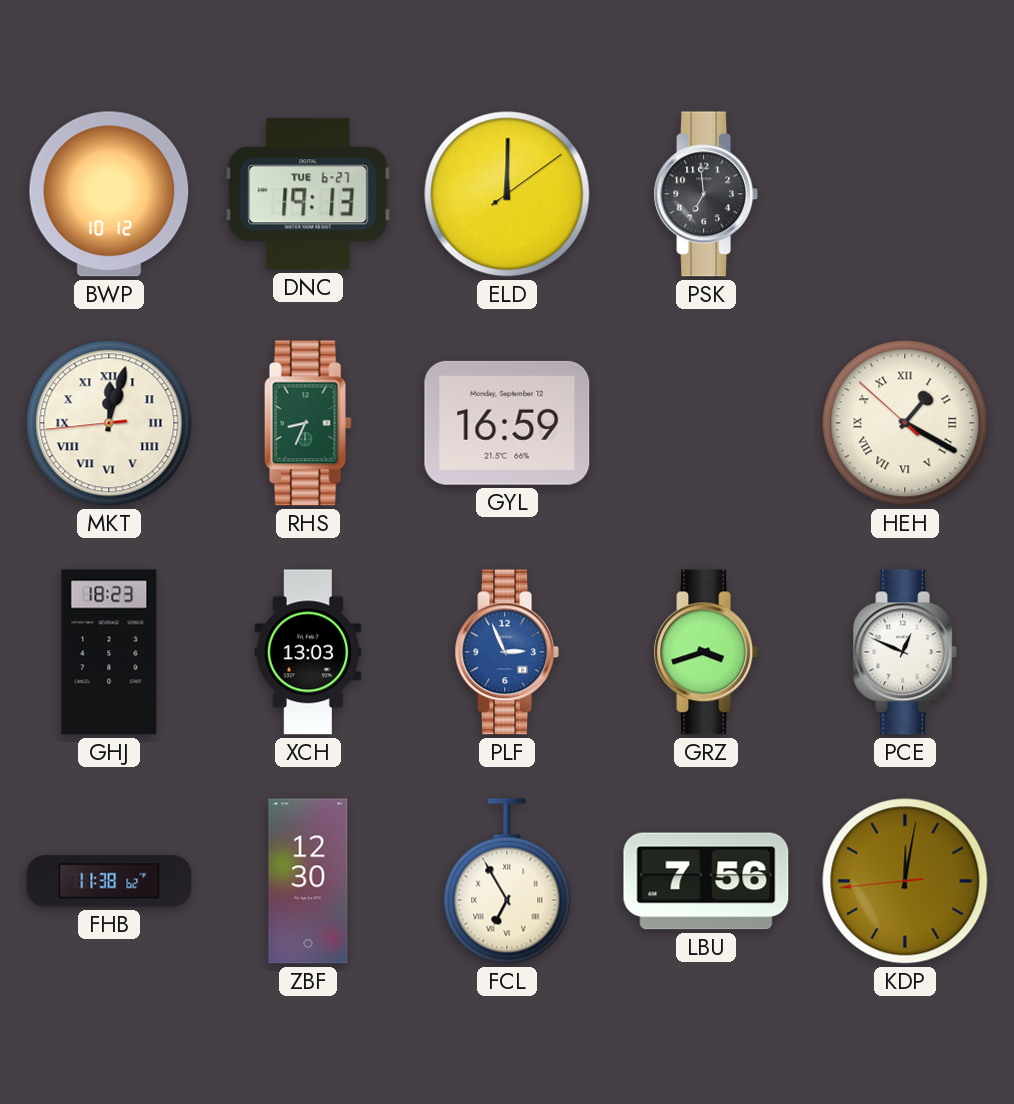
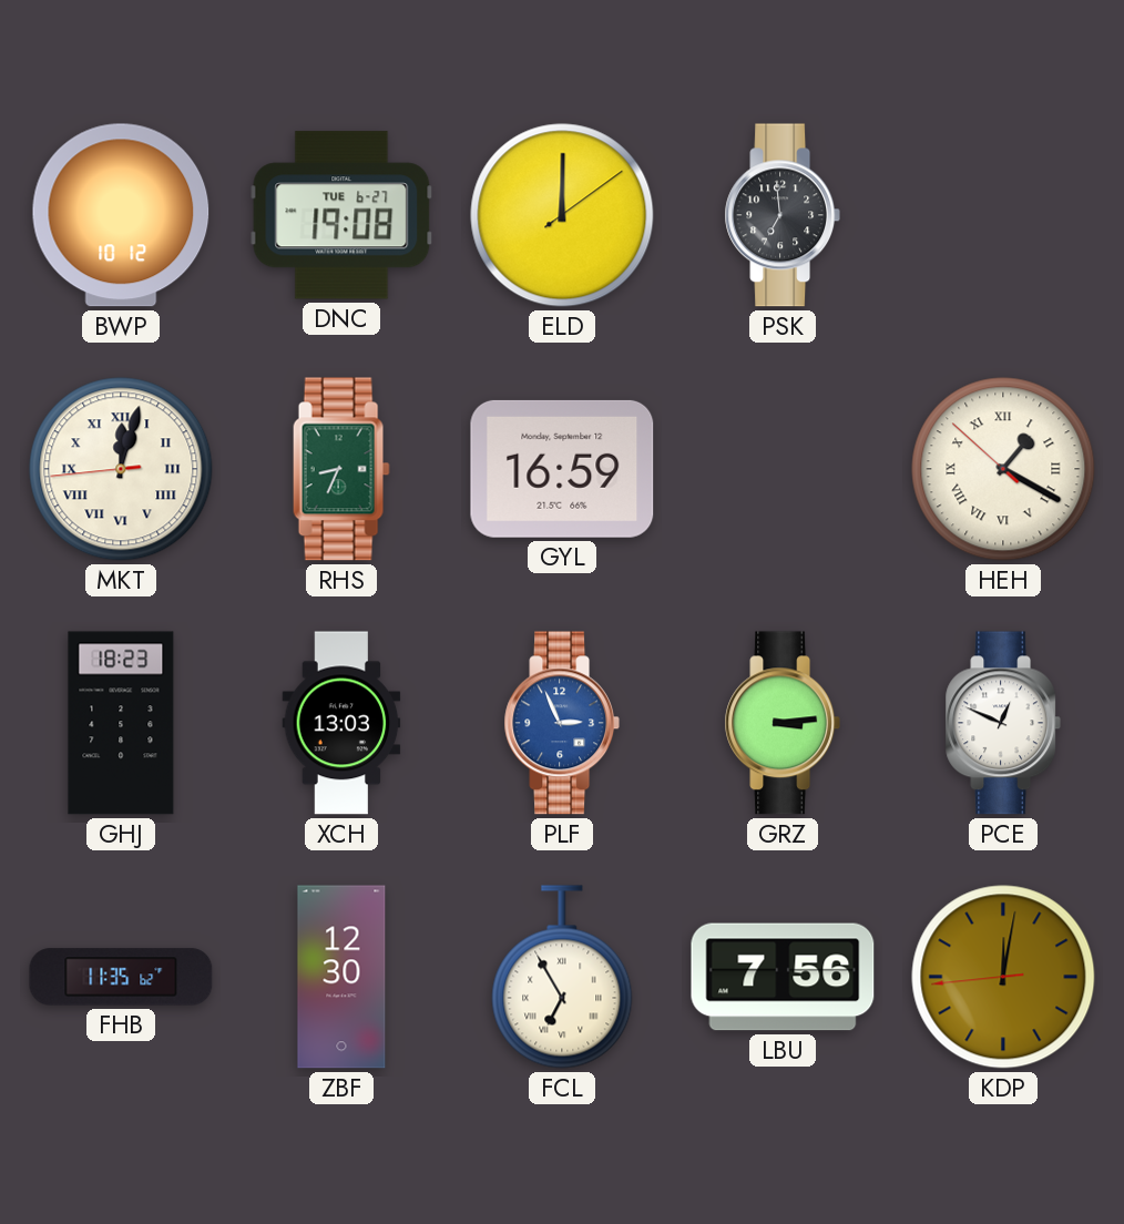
DNC: 19:13 -> 19:08 (341, 215)
GRZ: 3:42 -> 3:14 (781, 723)
FHB: 11:38 -> 11:35 (121, 977)
